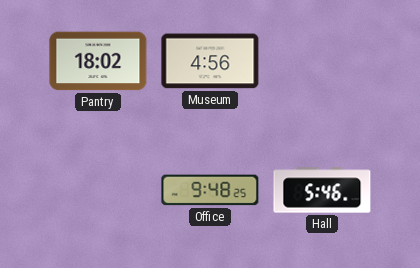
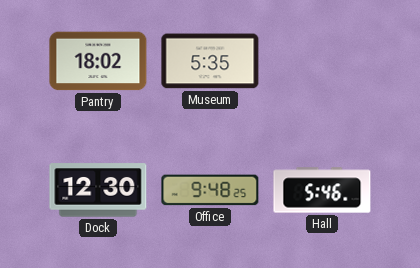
Museum: 4:56 -> 5:35 (210, 61)
Dock: none -> 12:30 (98, 190)
